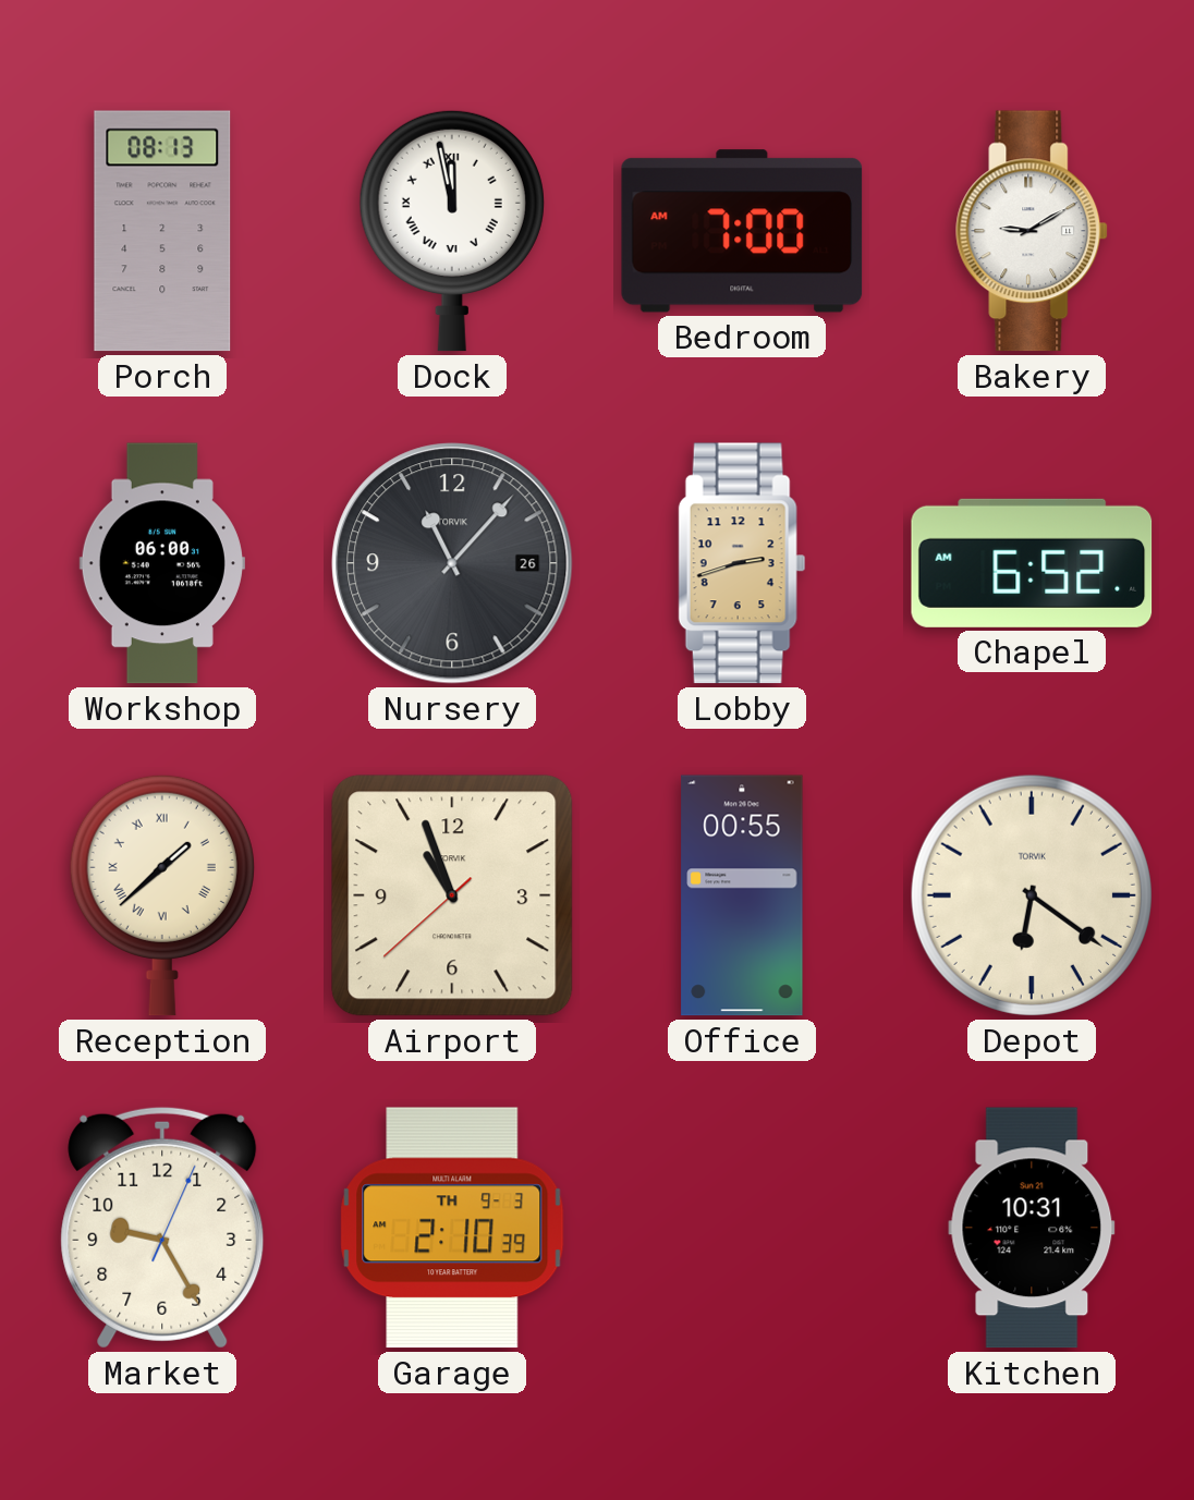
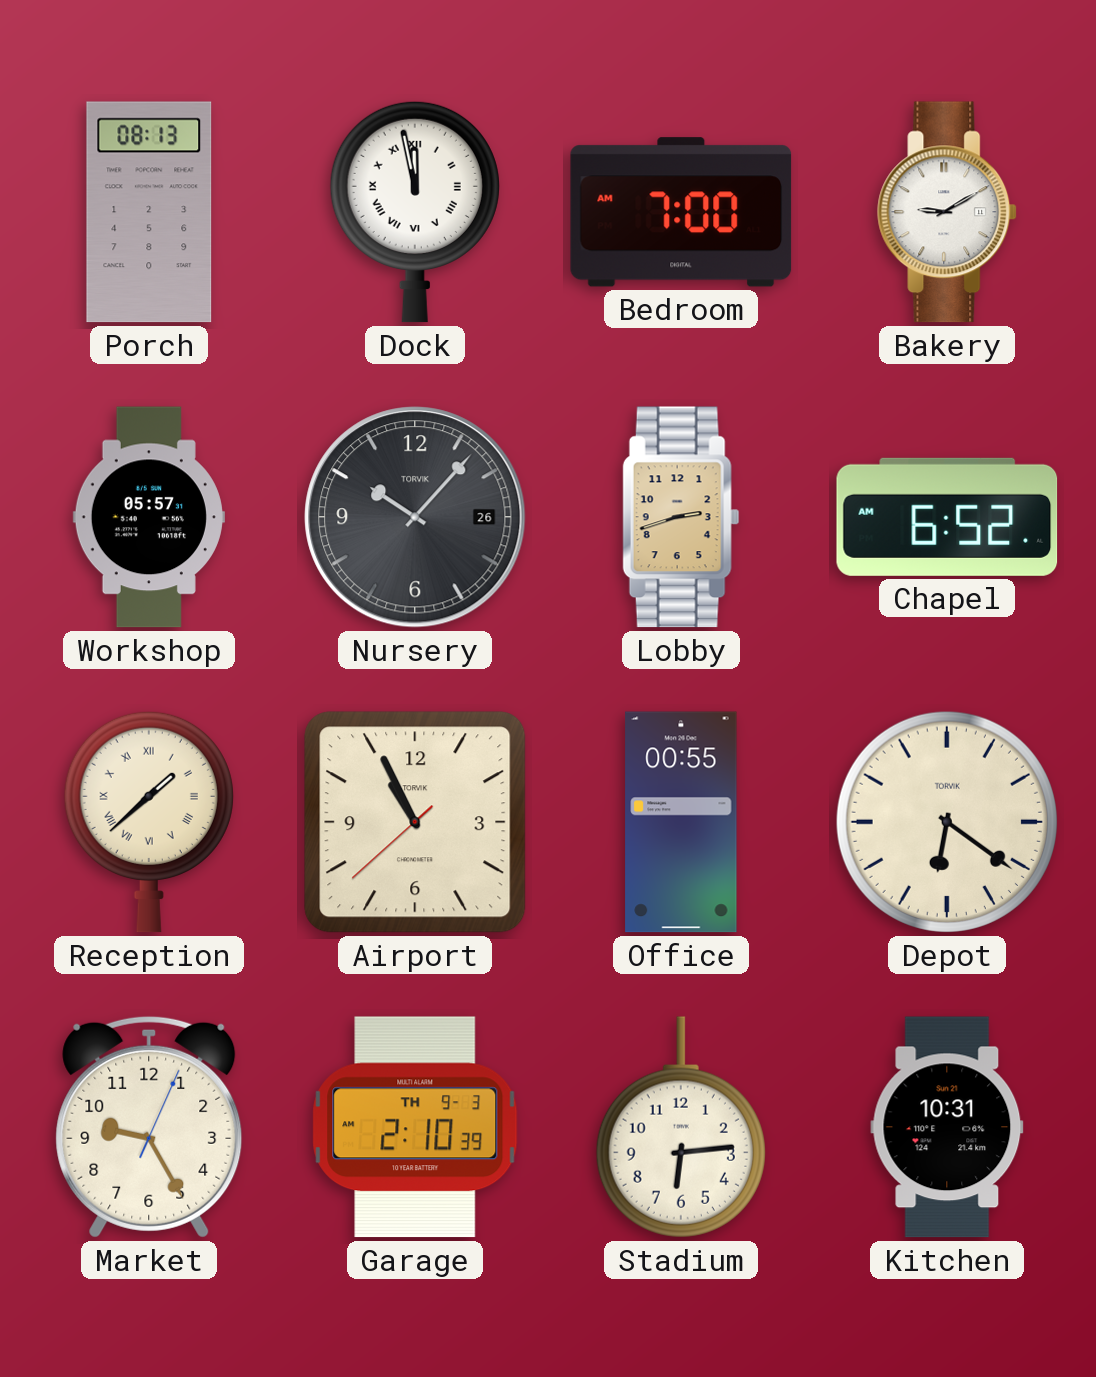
Workshop: 06:00 -> 05:57 (149, 517)
Nursery: 11:07 -> 10:07 (415, 517)
Airport: 10:56 -> 10:55 (415, 822)
Stadium: none -> 6:14 (681, 1127)
